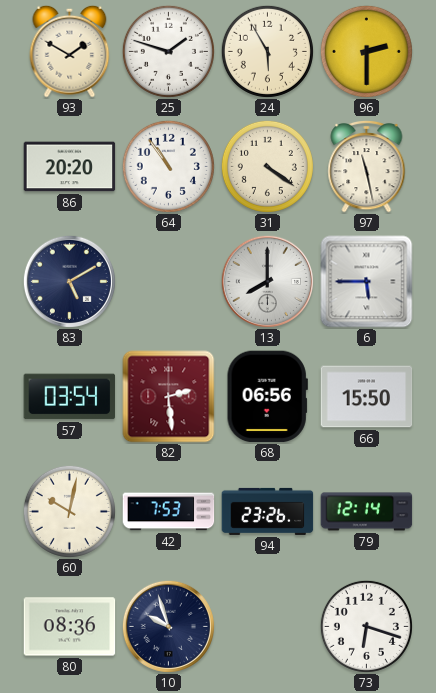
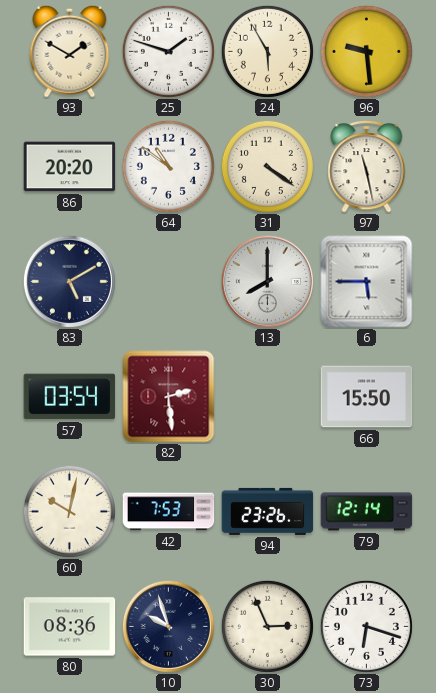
96: 2:30 -> 9:29 (366, 51)
64: 10:54 -> 10:51 (168, 166)
68: 06:56 -> none (267, 397)
30: none -> 2:56 (267, 626)
